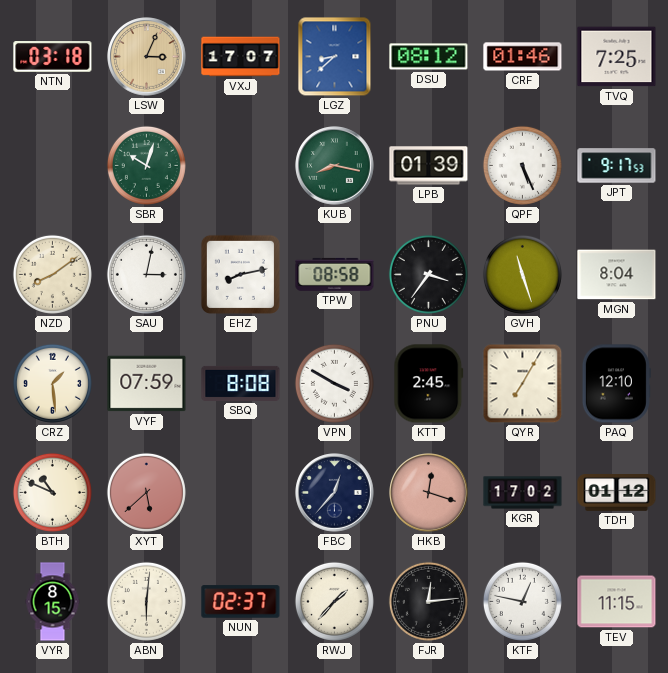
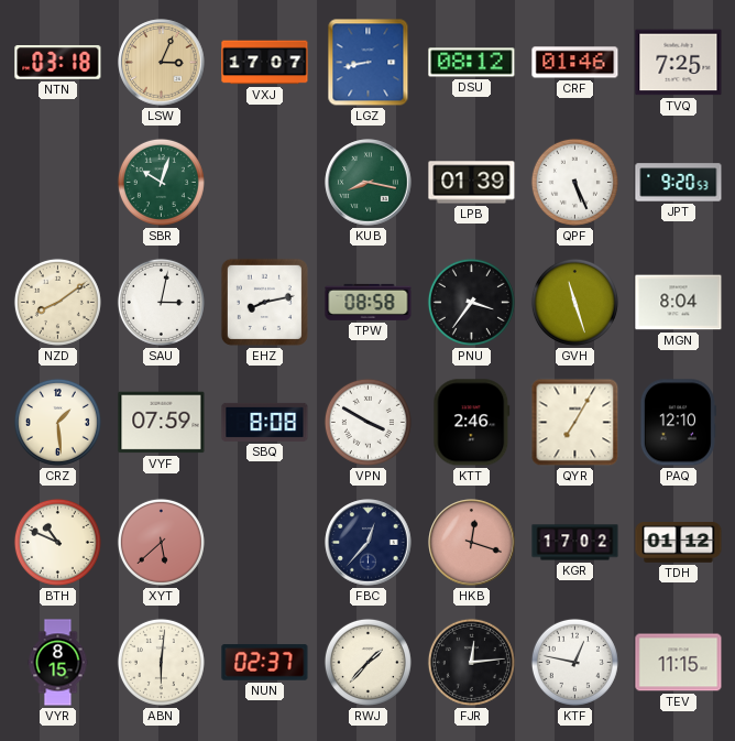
LGZ: 8:38 -> 8:43 (369, 63)
JPT: 9:17 -> 9:20 (679, 183)
KTT: 2:45 -> 2:46 (472, 423)
